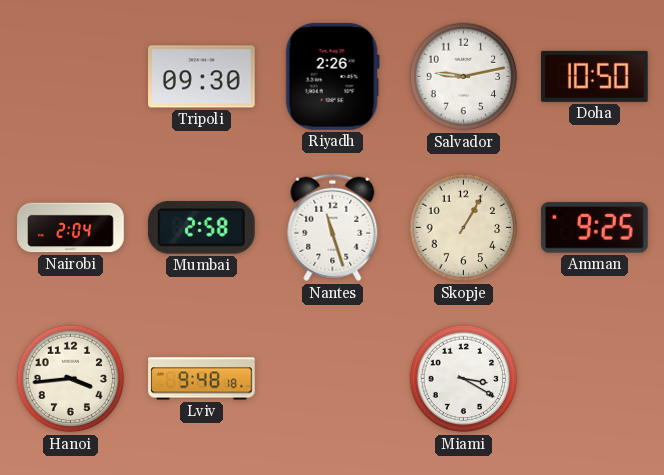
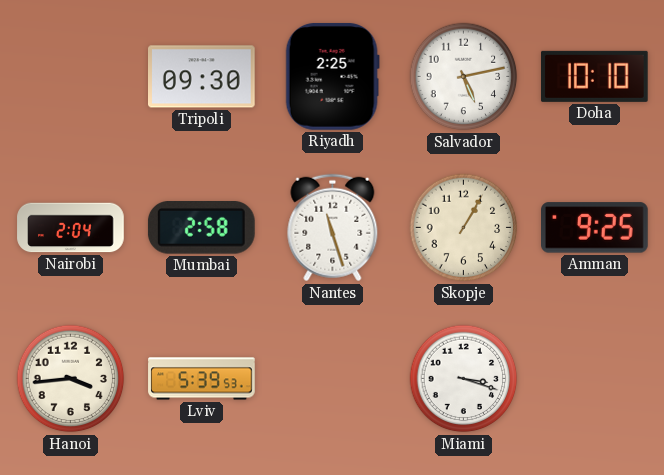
Riyadh: 2:26 -> 2:25 (332, 77)
Salvador: 9:13 -> 5:13 (464, 77)
Doha: 10:50 -> 10:10 (594, 76)
Lviv: 9:48 -> 5:39 (202, 379)
Miami: 3:20 -> 3:18 (464, 379)
